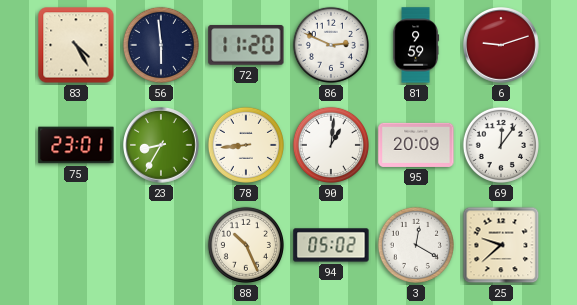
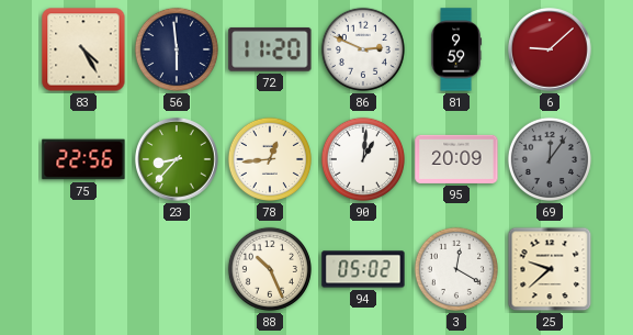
6: 9:12 -> 9:08 (550, 49)
75: 23:01 -> 22:56 (83, 159)
23: 8:35 -> 8:37 (177, 159)
78: 8:44 -> 12:44 (270, 159)
69 dial: white -> grey (550, 159)
